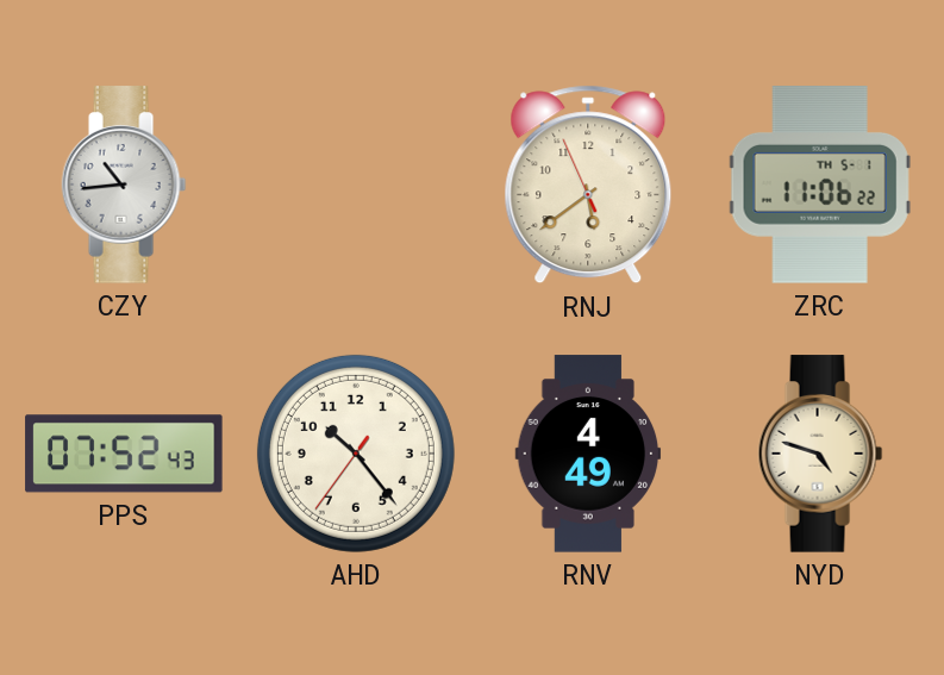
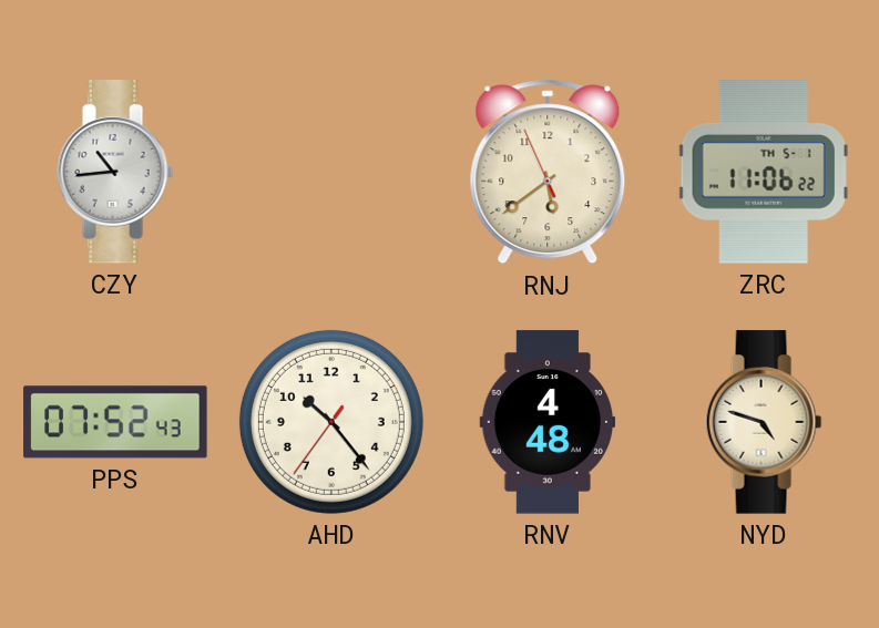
RNV: 4:49 -> 4:48 (548, 422)
